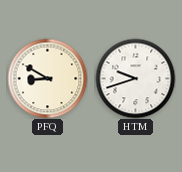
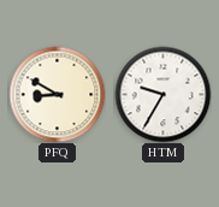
HTM: 9:42 -> 9:35 (162, 94)
